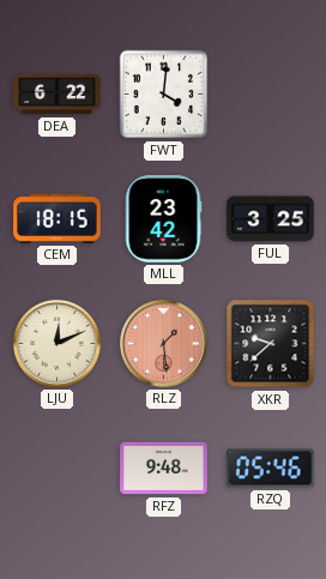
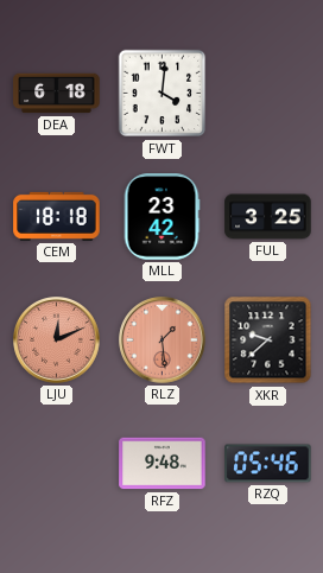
DEA: 6:22 -> 6:18 (57, 94)
CEM: 18:15 -> 18:18 (57, 216)
LJU dial: cream -> salmon (57, 340)
